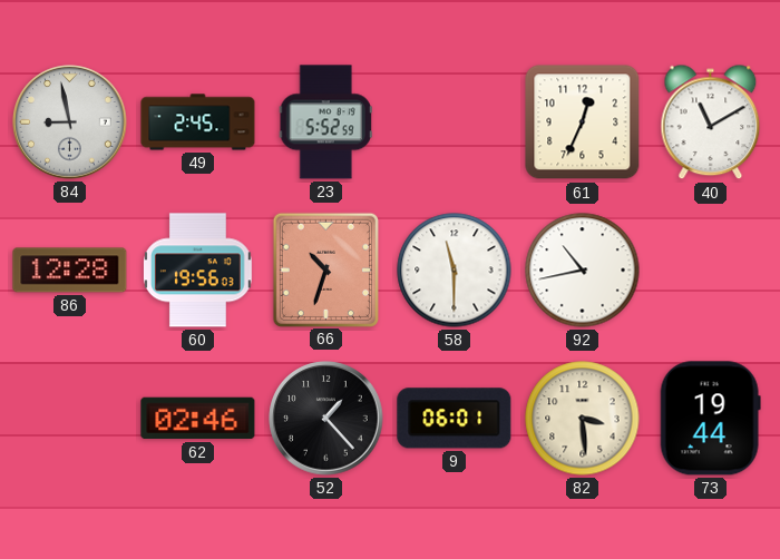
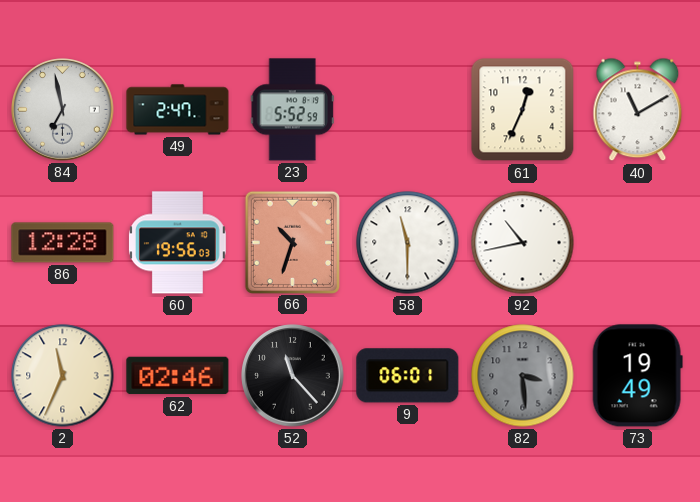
84: 8:58 -> 6:58 (63, 110)
49: 2:45 -> 2:47 (178, 110)
2: none -> 11:34 (63, 376)
52: 1:23 -> 11:23 (293, 376)
82 dial: cream -> grey (523, 376)
73: 19:44 -> 19:49 (637, 376)
